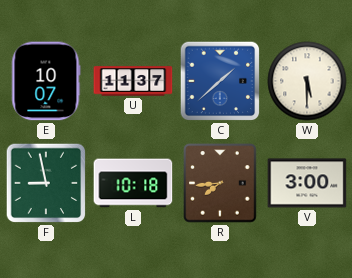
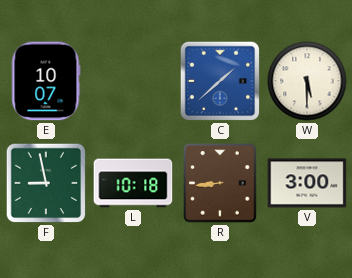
U: 11:37 -> none (133, 81)
R: 7:44 -> 8:44 (220, 183)
